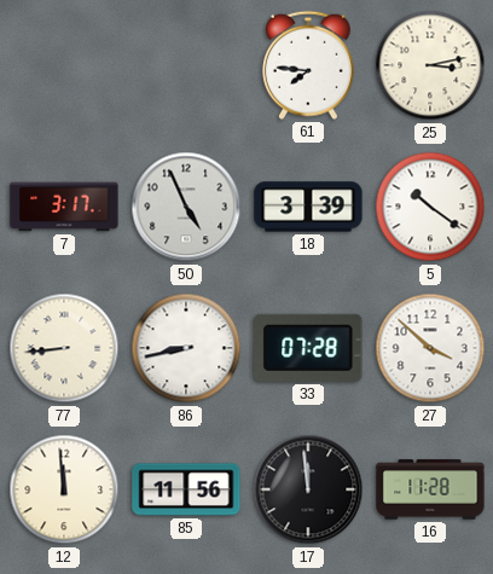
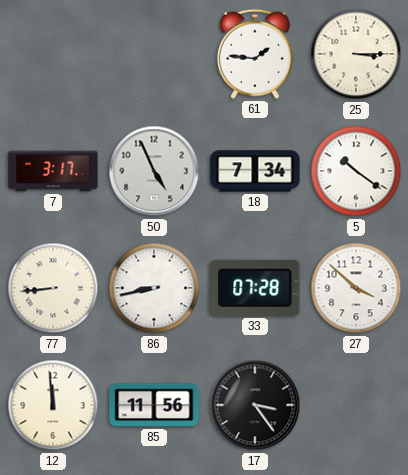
61: 7:46 -> 1:46 (255, 54)
25: 3:13 -> 3:15 (356, 54)
18: 3:39 -> 7:34 (255, 171)
17: 11:59 -> 3:24 (255, 405)
16: 11:28 -> none (430, 489)
